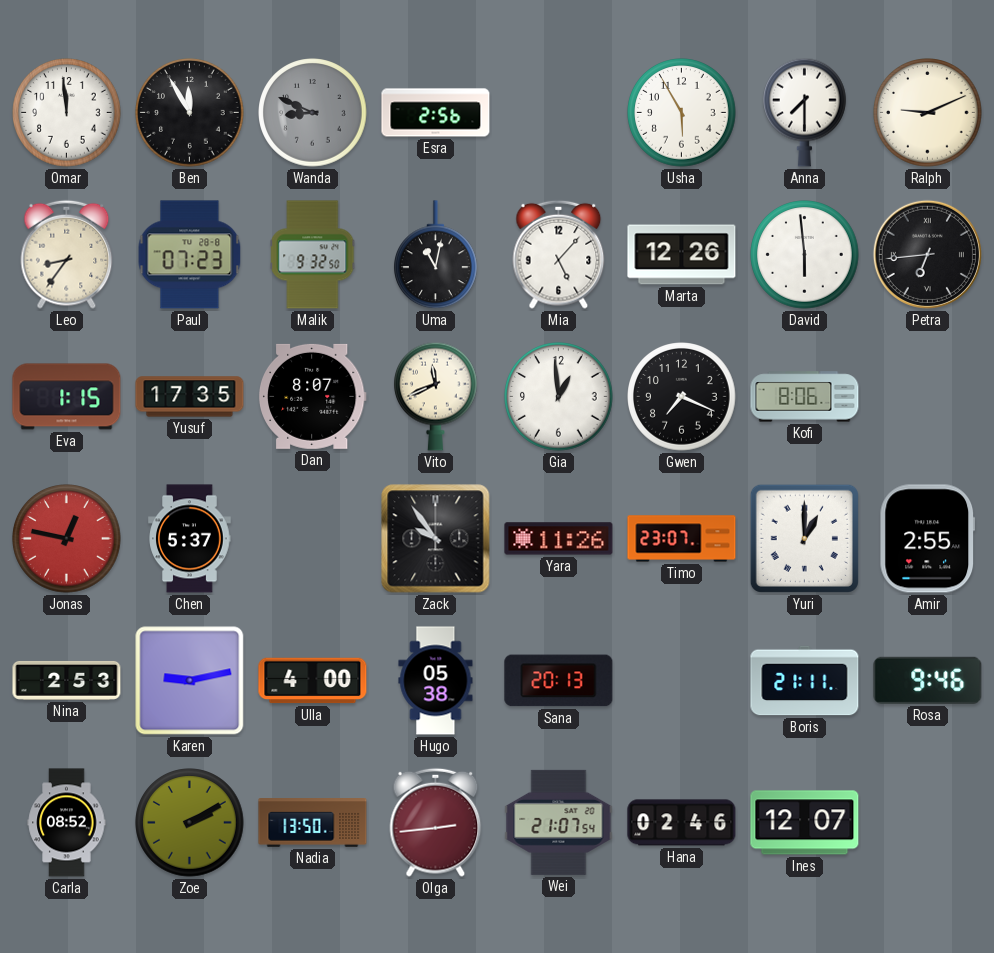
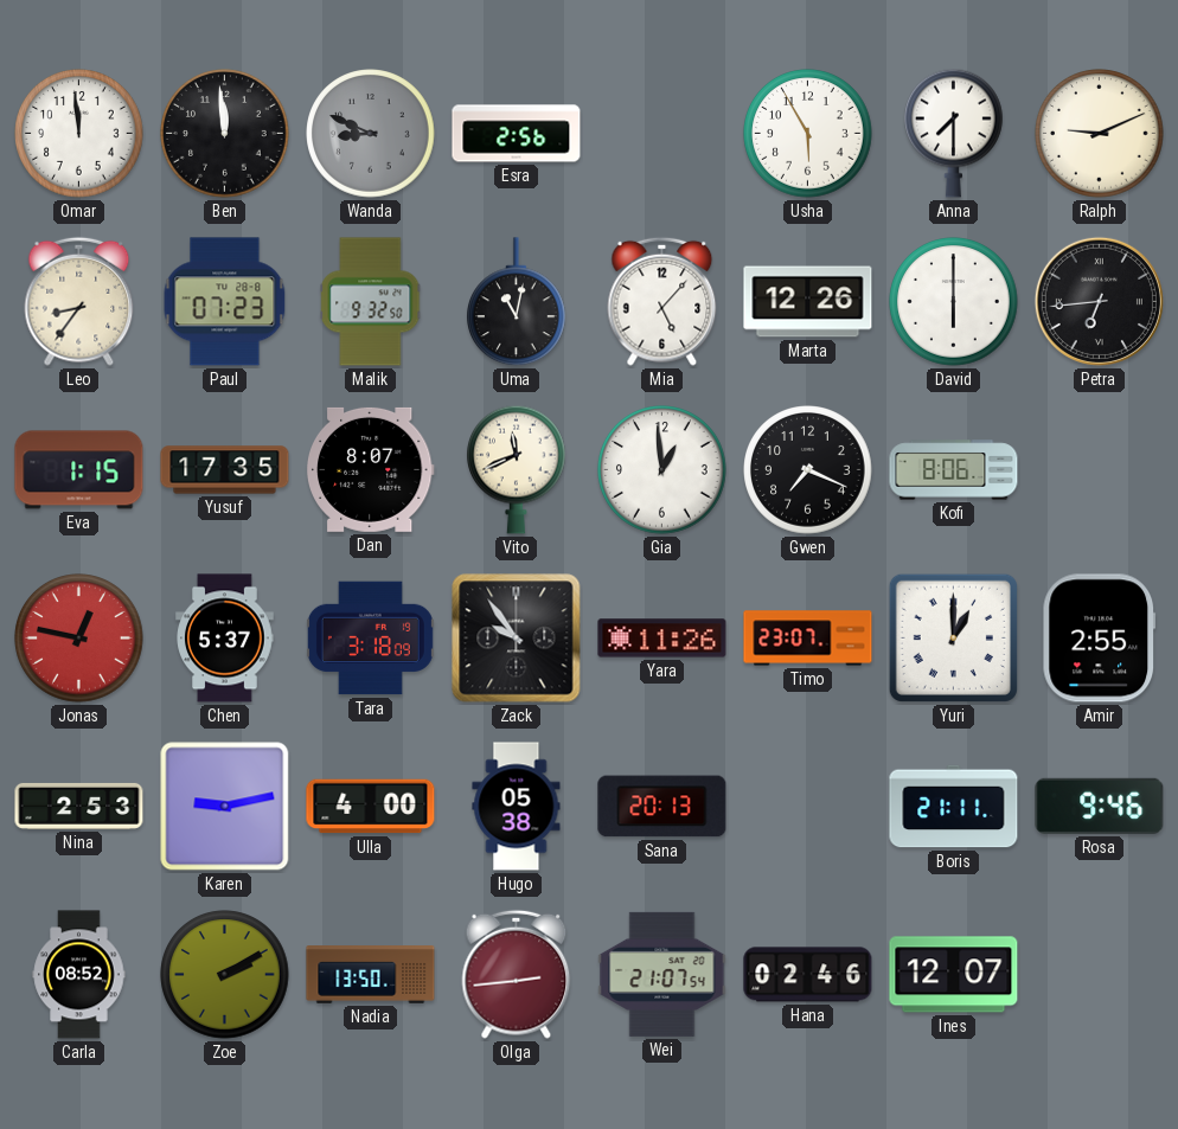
Ben: 11:55 -> 11:59 (225, 134)
David: 5:59 -> 6:00 (954, 302)
Tara: none -> 3:18 (370, 639)
